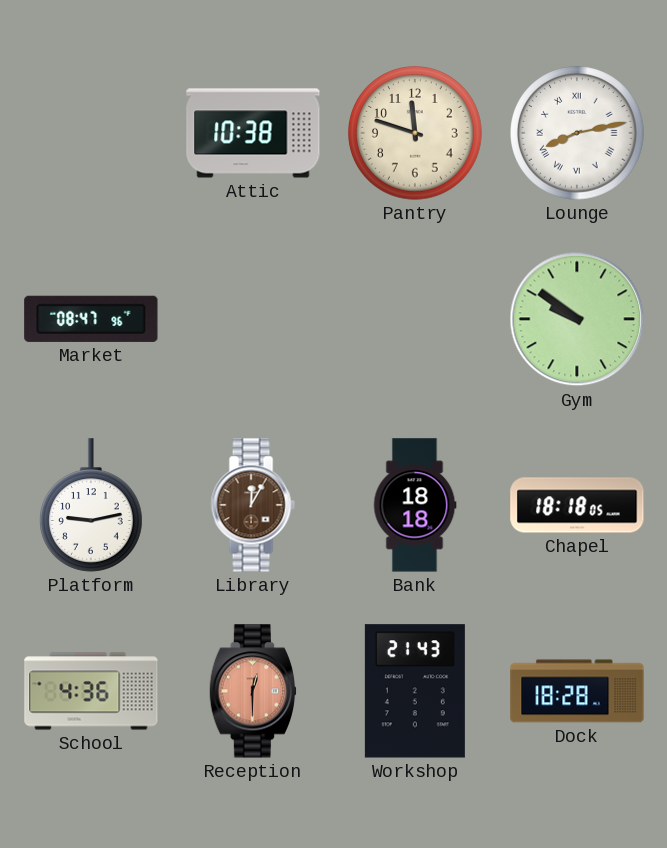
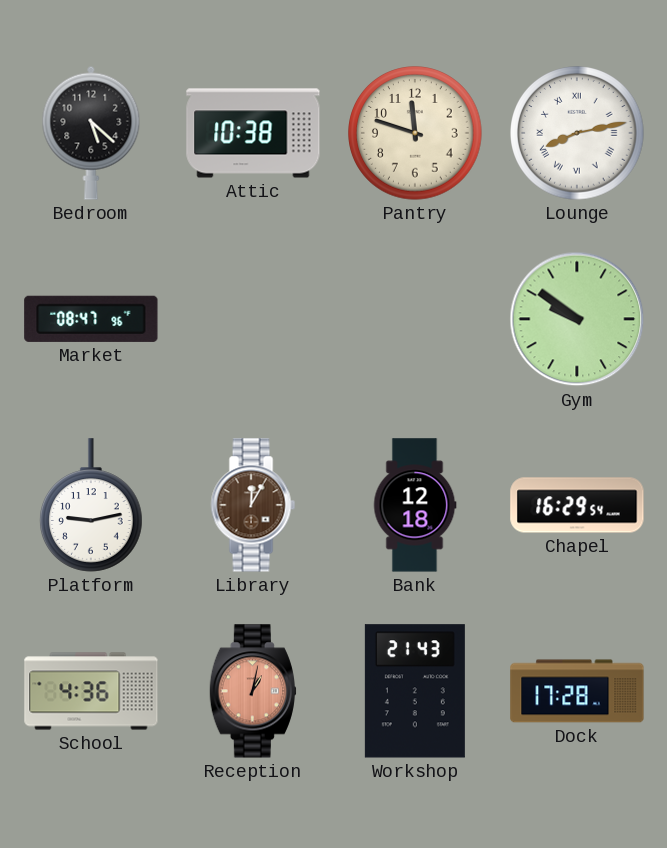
Bedroom: none -> 5:22 (91, 133)
Bank: 18:18 -> 12:18 (415, 505)
Chapel: 18:18 -> 16:29 (577, 505)
Reception: 12:30 -> 1:02 (253, 691)
Dock: 18:28 -> 17:28 (577, 691)
